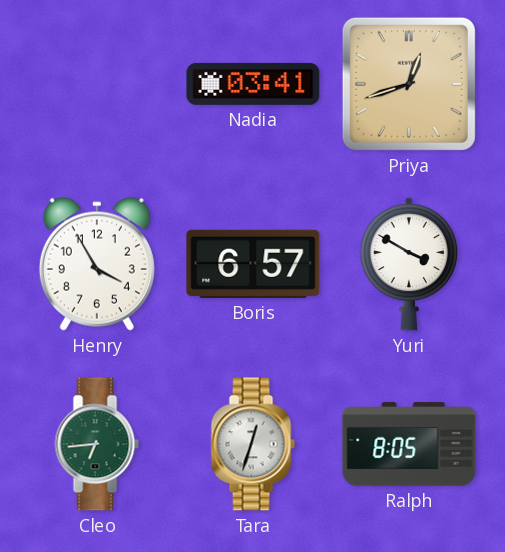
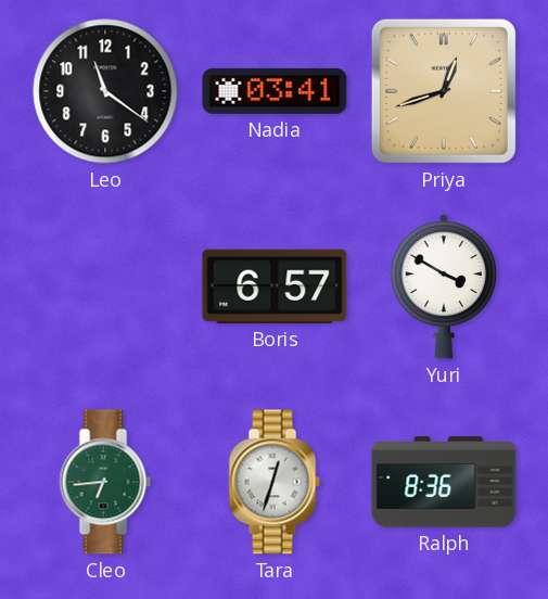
Leo: none -> 11:21 (105, 91)
Henry: 3:55 -> none (97, 264)
Ralph: 8:05 -> 8:36 (444, 482)
